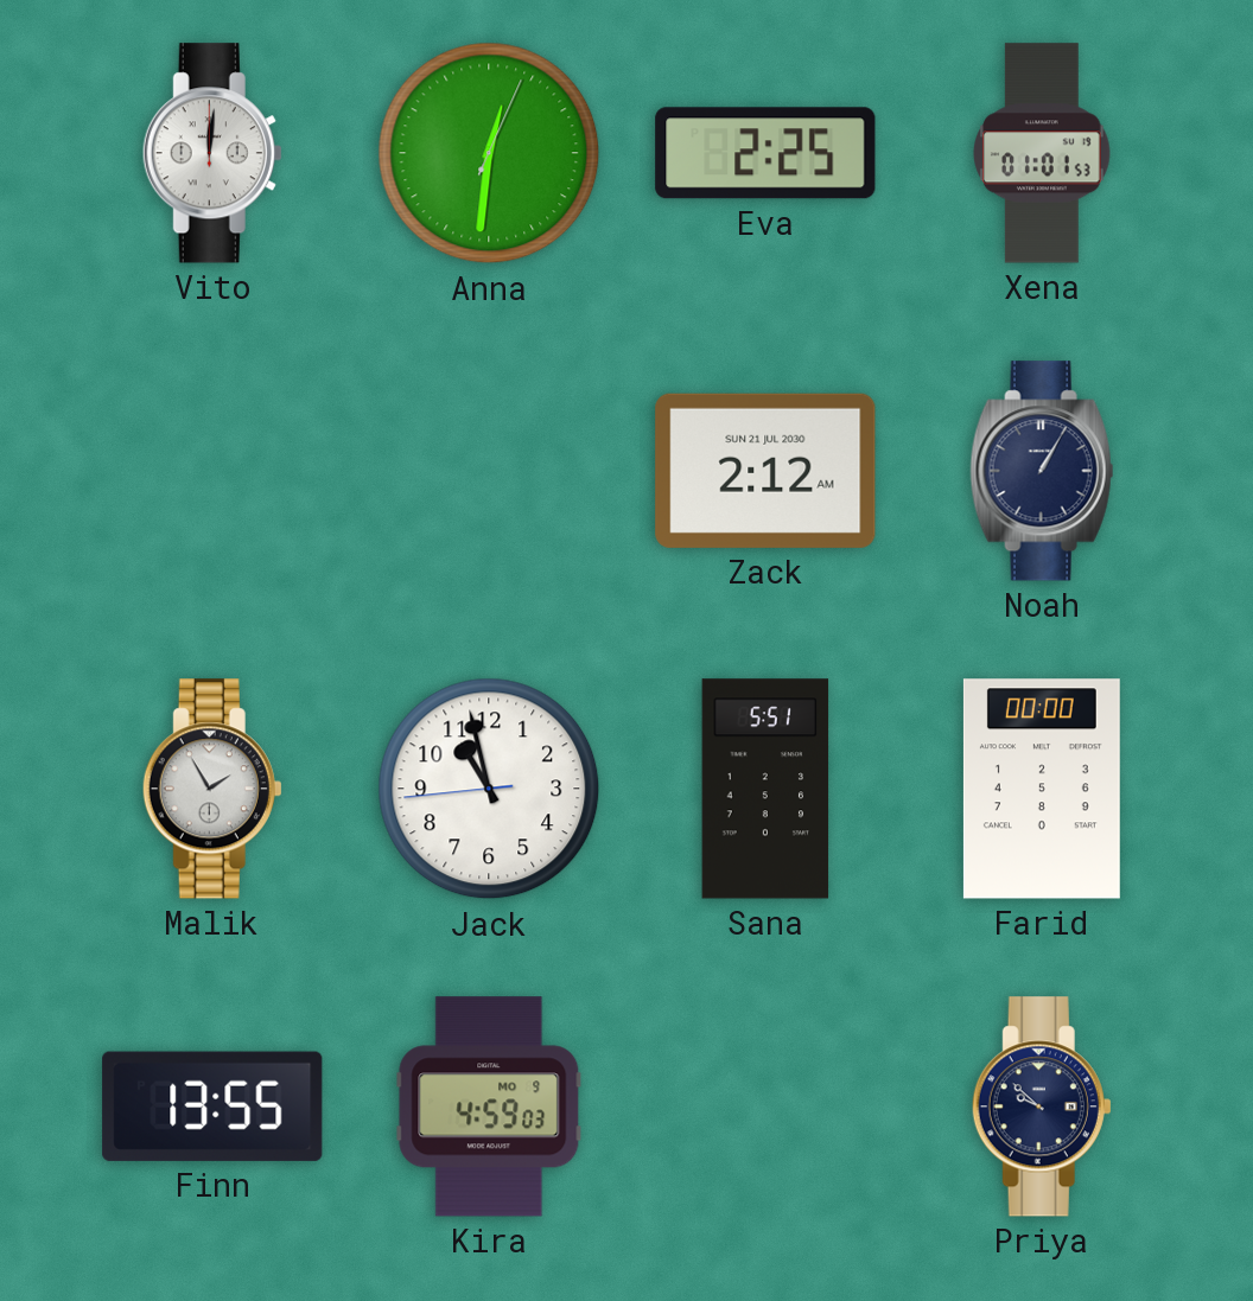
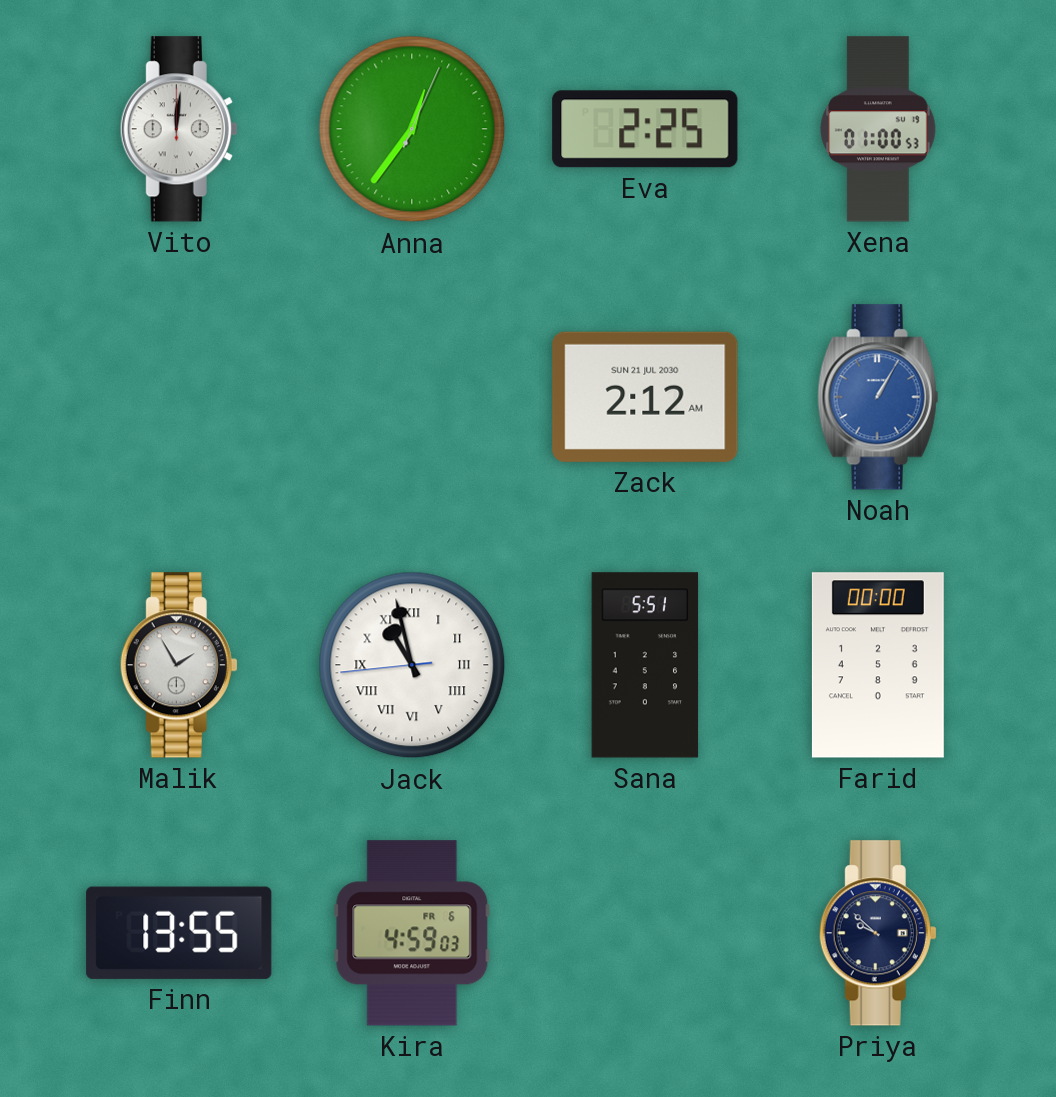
Anna: 12:31 -> 12:36 (412, 129)
Xena: 01:01 -> 01:00 (878, 129)
Noah dial: navy -> blue (878, 397)
Jack numerals: Arabic -> Roman (412, 665)
Kira date: MO 9 -> FR 6 (412, 933)
